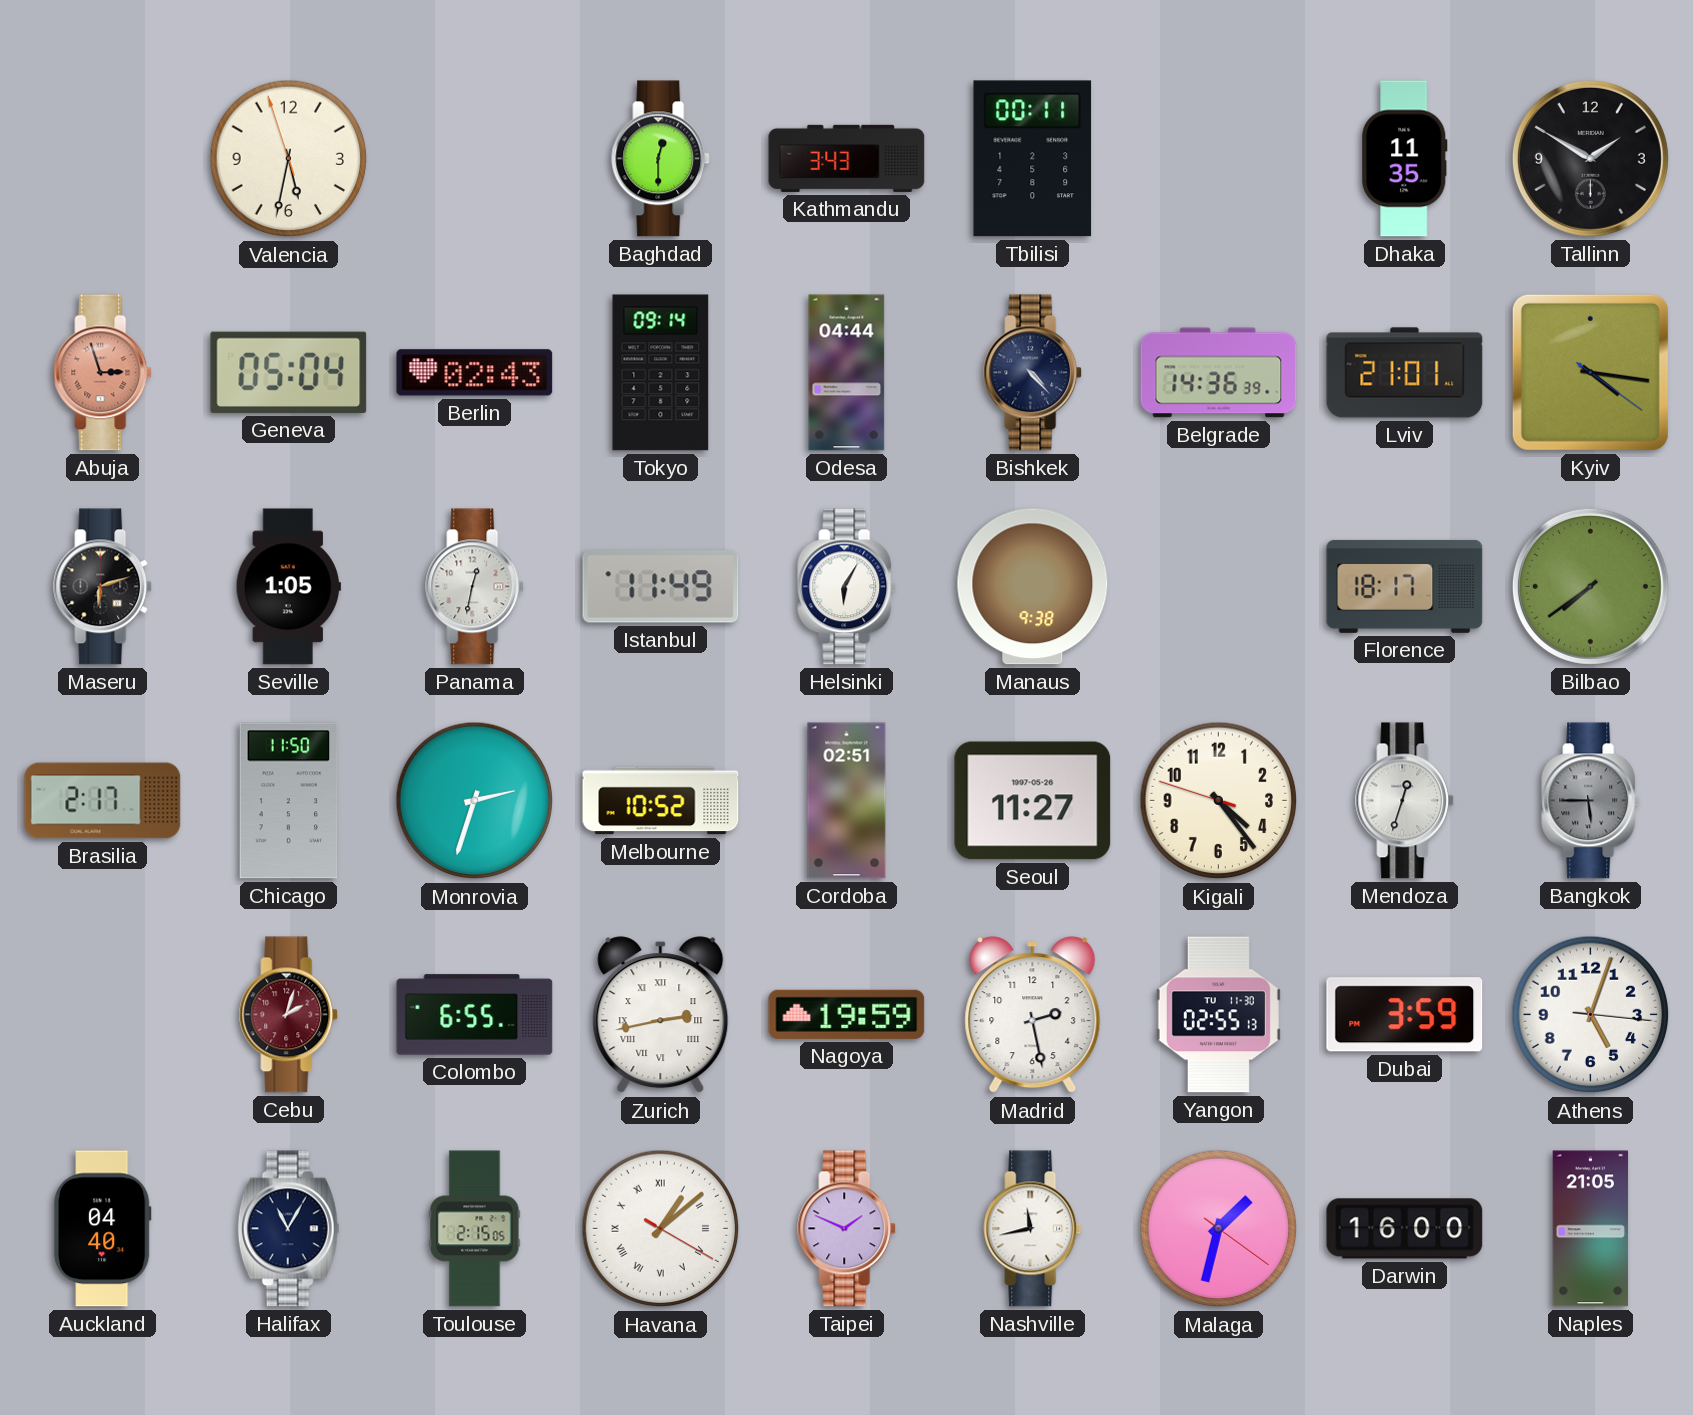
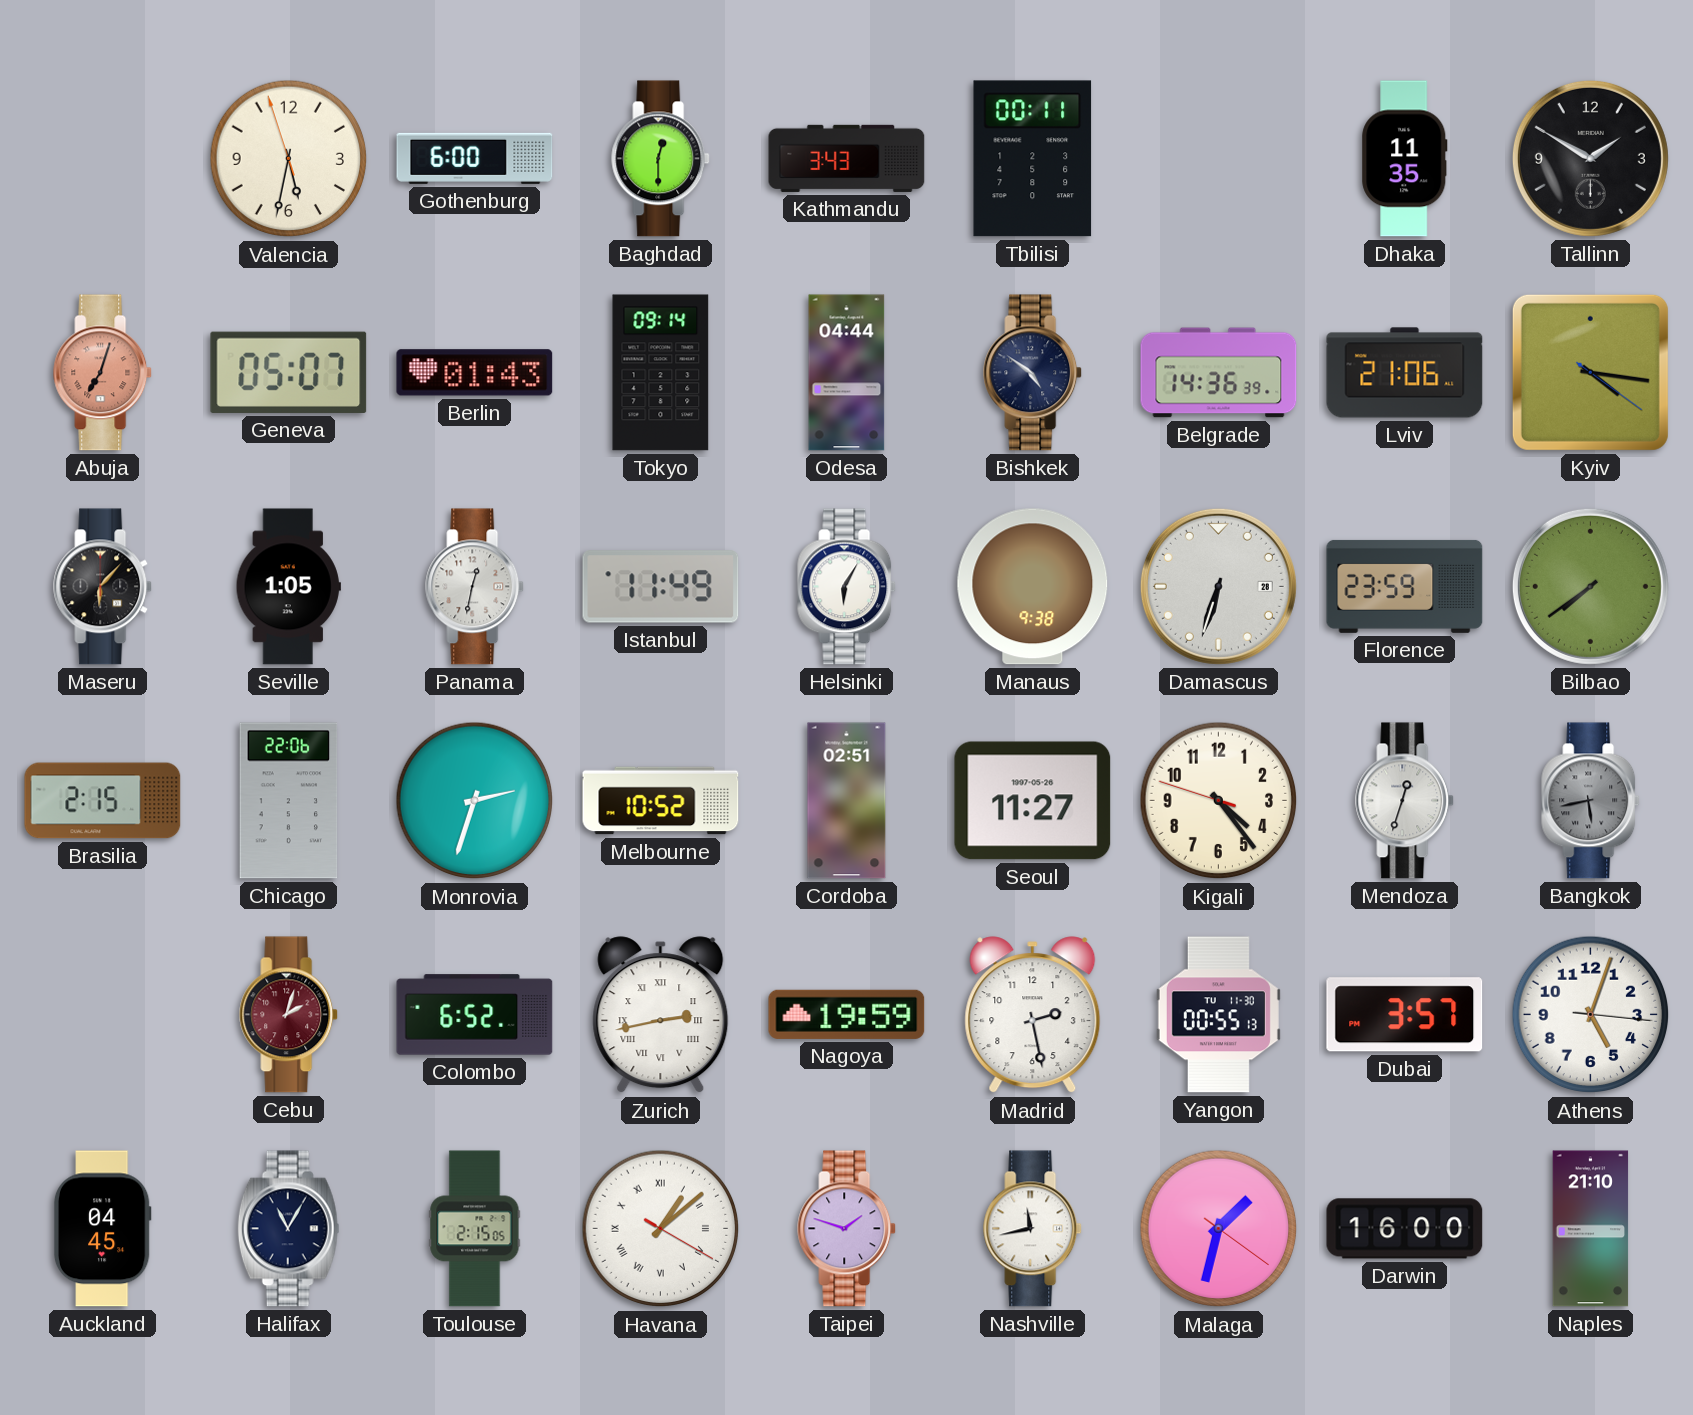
Gothenburg: none -> 6:00 (475, 158)
Abuja: 2:57 -> 7:03 (103, 373)
Geneva: 05:04 -> 05:07 (289, 372)
Berlin: 02:43 -> 01:43 (475, 373)
Bishkek: 4:23 -> 4:51 (1033, 373)
Lviv: 21:01 -> 21:06 (1405, 373)
Maseru: 6:12 -> 6:07 (103, 587)
Damascus: none -> 6:33 (1218, 586)
Florence: 18:17 -> 23:59 (1405, 586)
Brasilia: 2:17 -> 2:15 (103, 801)
Chicago: 11:50 -> 22:06 (289, 801)
Bangkok: 5:45 -> 5:43 (1591, 801)
Colombo: 6:55 -> 6:52 (475, 1015)
Yangon: 02:55 -> 00:55 (1218, 1015)
Dubai: 3:59 -> 3:57 (1405, 1015)
Auckland: 04:40 -> 04:45 (102, 1229)
Taipei: 1:49 -> 1:48 (847, 1229)
Naples: 21:05 -> 21:10 (1591, 1229)
